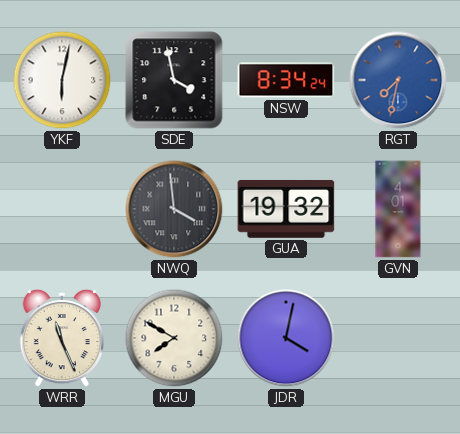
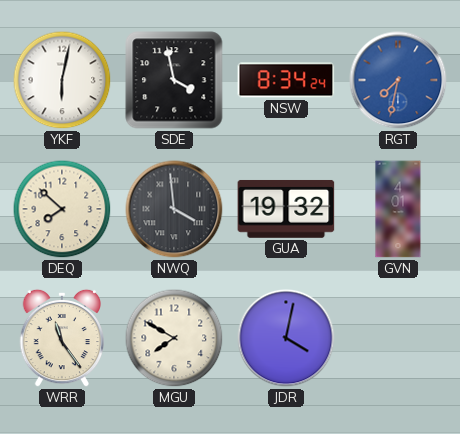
DEQ: none -> 7:52 (62, 209)
WRR: 11:26 -> 11:24 (62, 338)
